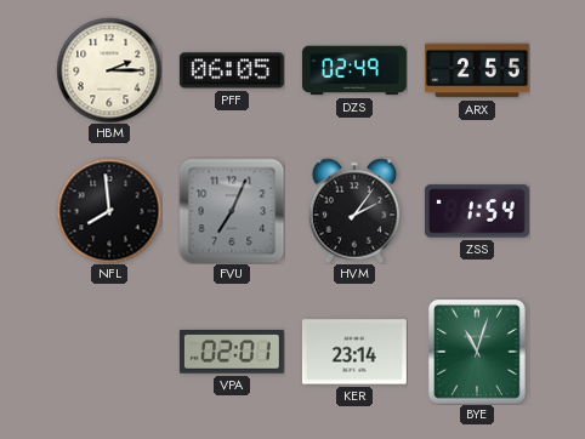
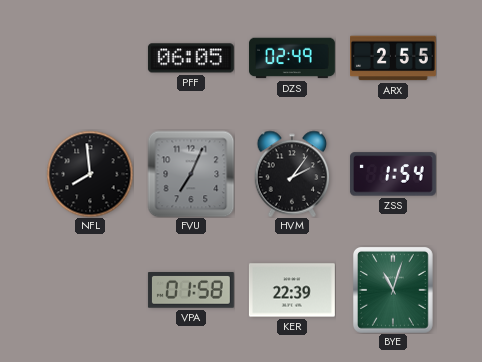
HBM: 2:15 -> none (109, 70)
VPA: 02:01 -> 01:58 (191, 291)
KER: 23:14 -> 22:39 (292, 290)
